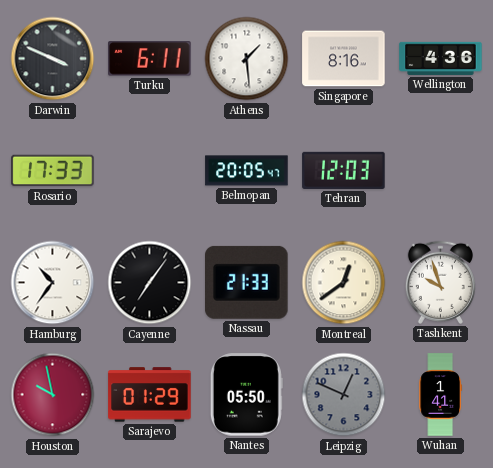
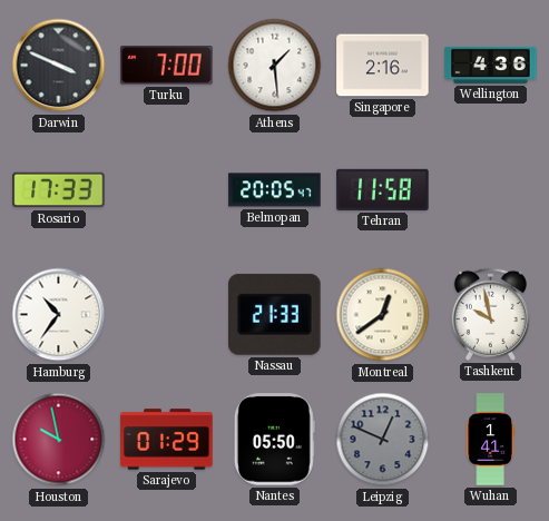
Turku: 6:11 -> 7:00 (167, 66)
Singapore: 8:16 -> 2:16 (383, 66)
Tehran: 12:03 -> 11:58 (383, 189)
Cayenne: 7:06 -> none (150, 283)
Tashkent: 9:57 -> 9:58 (490, 314)
